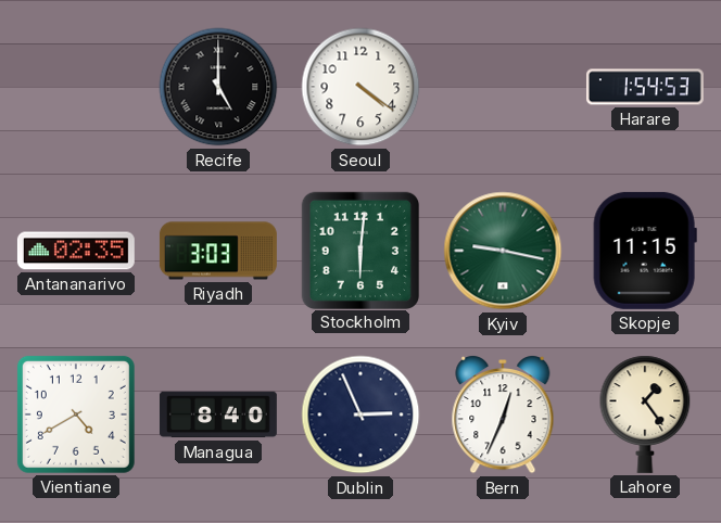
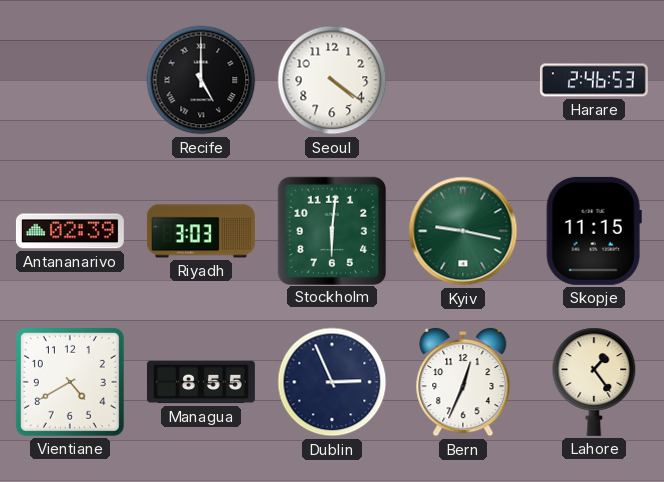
Harare: 1:54 -> 2:46 (594, 80)
Antananarivo: 02:35 -> 02:39 (70, 231)
Managua: 8:40 -> 8:55 (201, 382)
